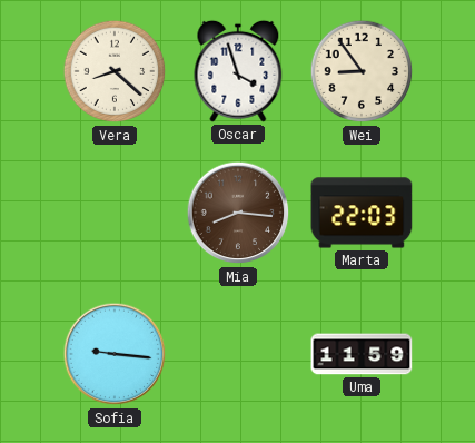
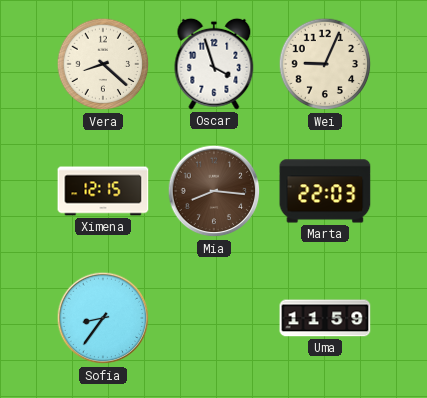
Wei: 8:54 -> 9:04 (325, 64)
Ximena: none -> 12:15 (103, 191)
Sofia: 9:16 -> 8:36 (103, 318)
